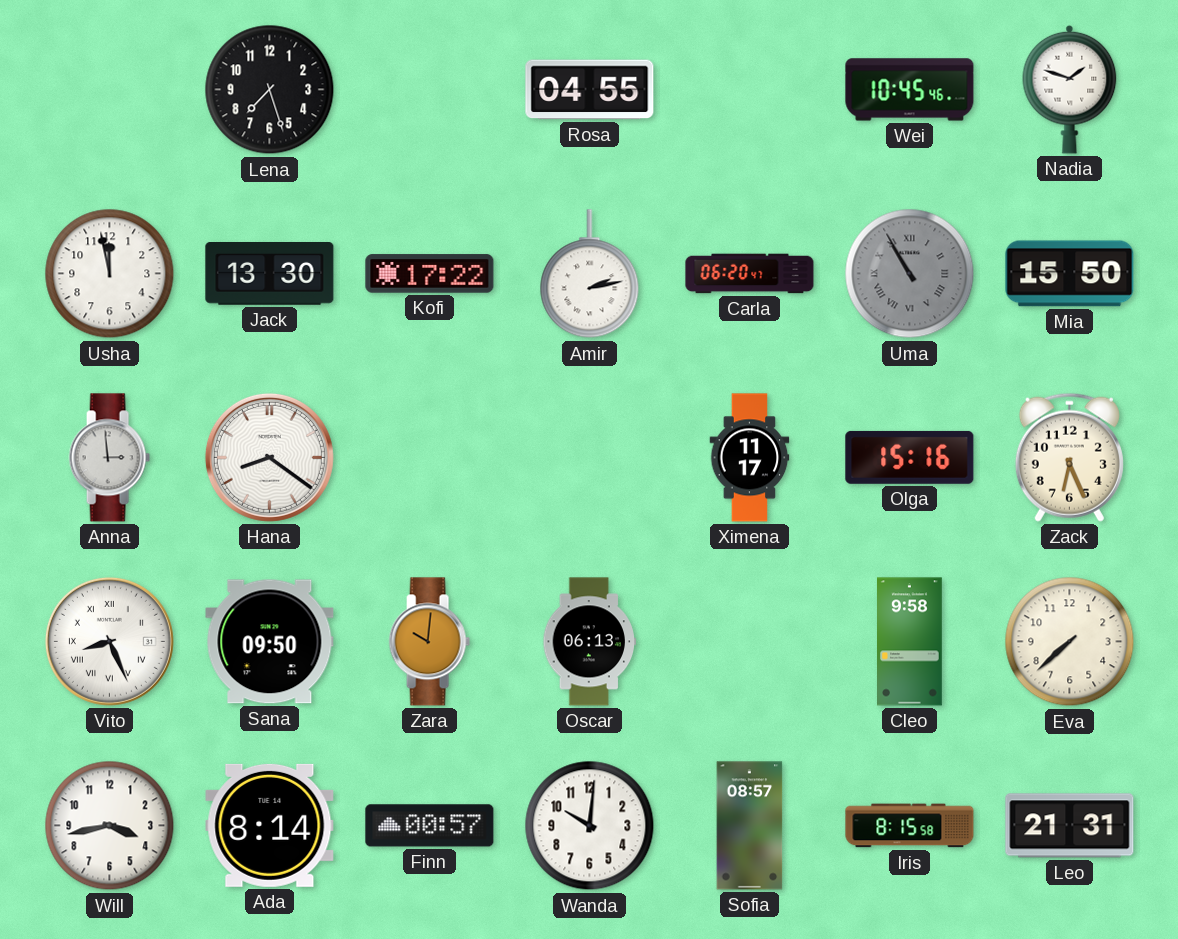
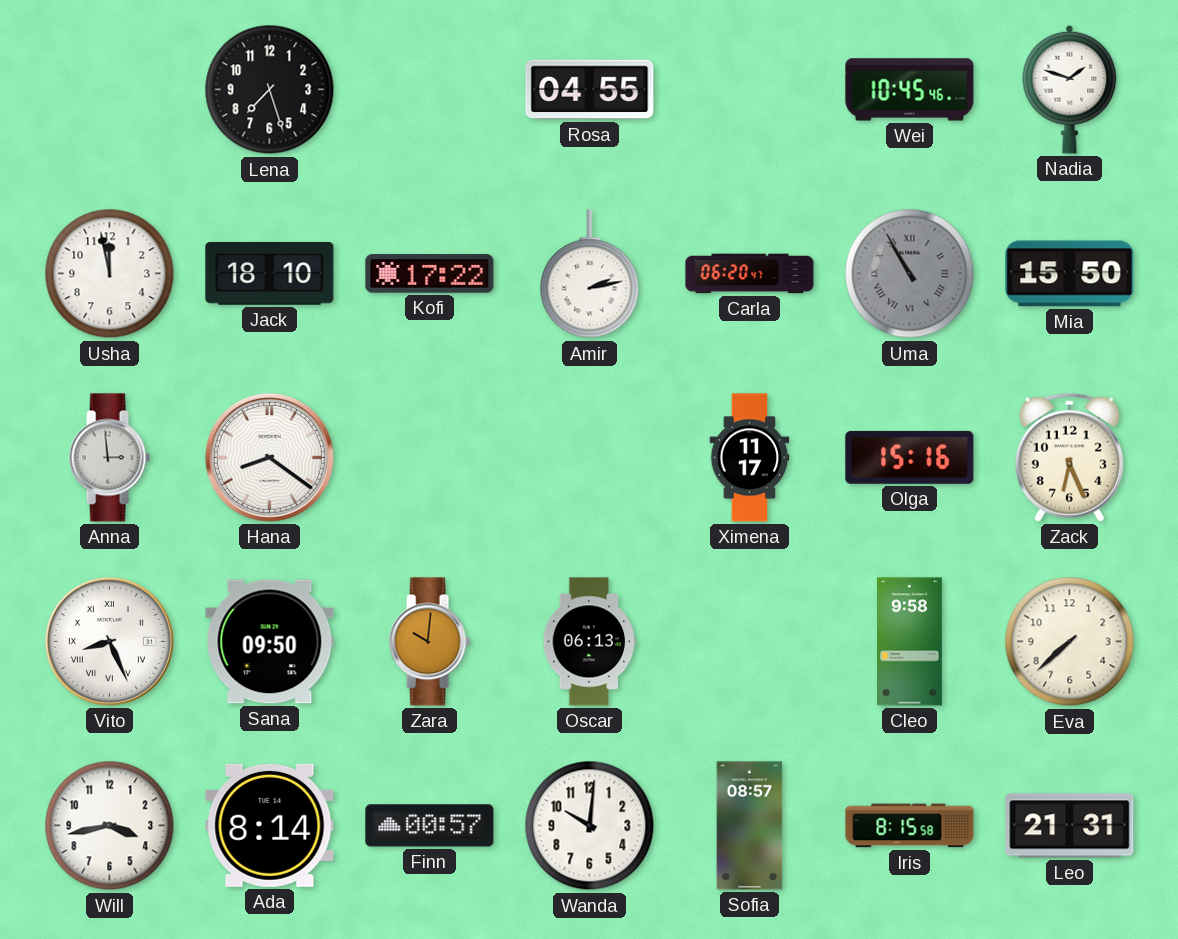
Jack: 13:30 -> 18:10 (270, 274)
